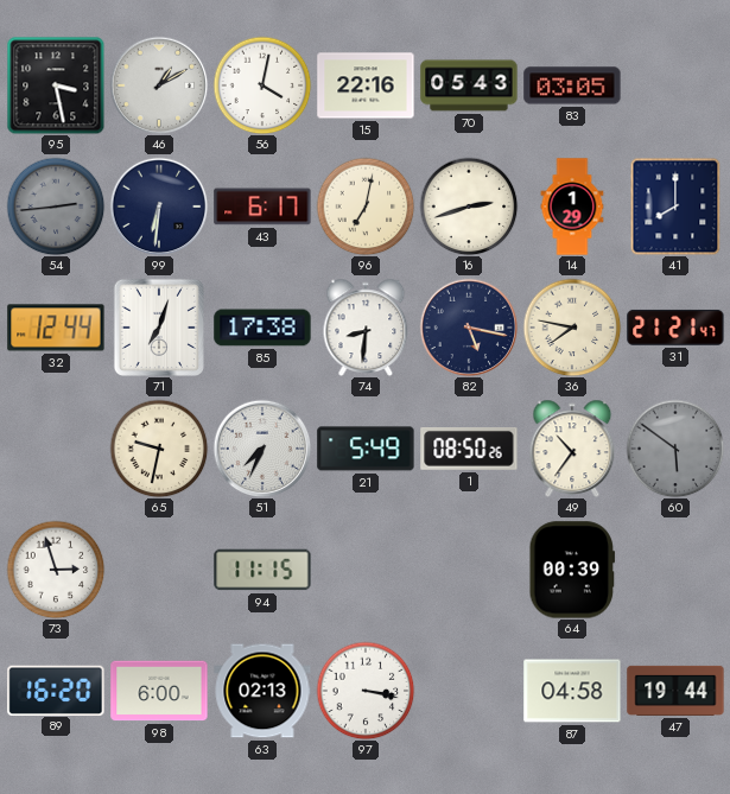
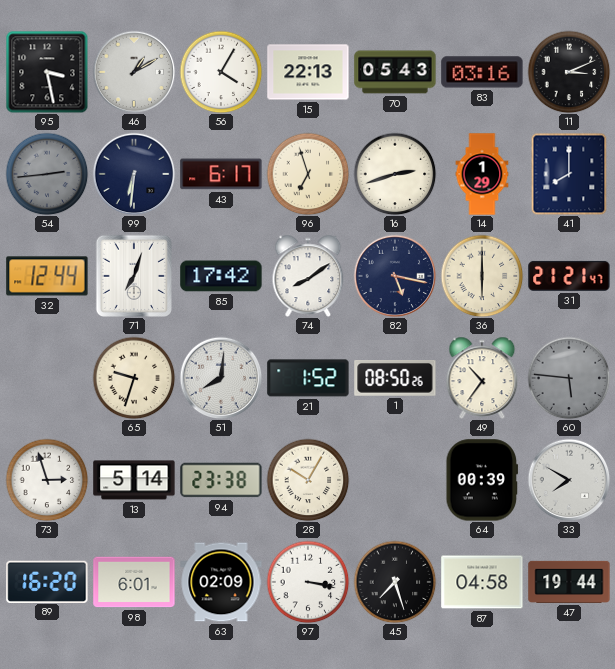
56: 4:02 -> 4:05 (221, 72)
15: 22:16 -> 22:13 (308, 72)
83: 03:05 -> 03:16 (482, 72)
11: none -> 3:11 (569, 72)
96: 7:02 -> 6:57 (308, 174)
85: 17:38 -> 17:42 (221, 276)
74: 8:31 -> 8:09 (308, 275)
36: 7:47 -> 6:00 (482, 276)
65: 9:32 -> 9:33 (134, 378)
51: 7:34 -> 8:01 (221, 378)
21: 5:49 -> 1:52 (308, 378)
60: 5:51 -> 5:46 (569, 378)
13: none -> 5:14 (134, 480)
94: 11:15 -> 23:38 (221, 480)
28: none -> 10:05 (308, 480)
33: none -> 7:50 (569, 480)
98: 6:00 -> 6:01 (134, 582)
63: 02:13 -> 02:09 (221, 582)
45: none -> 7:27 (395, 582)
